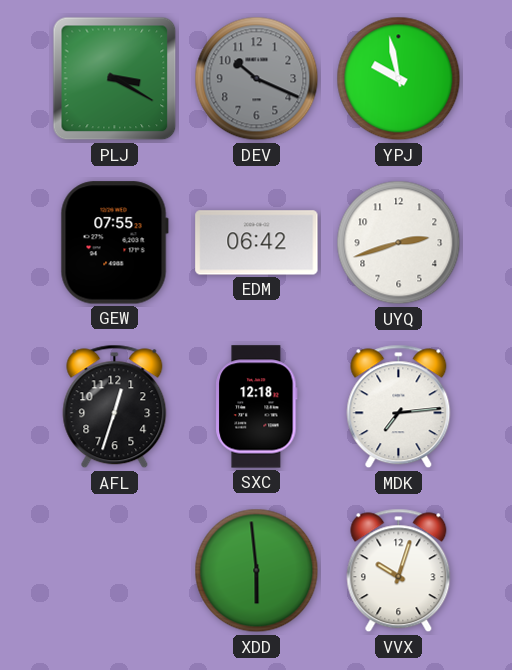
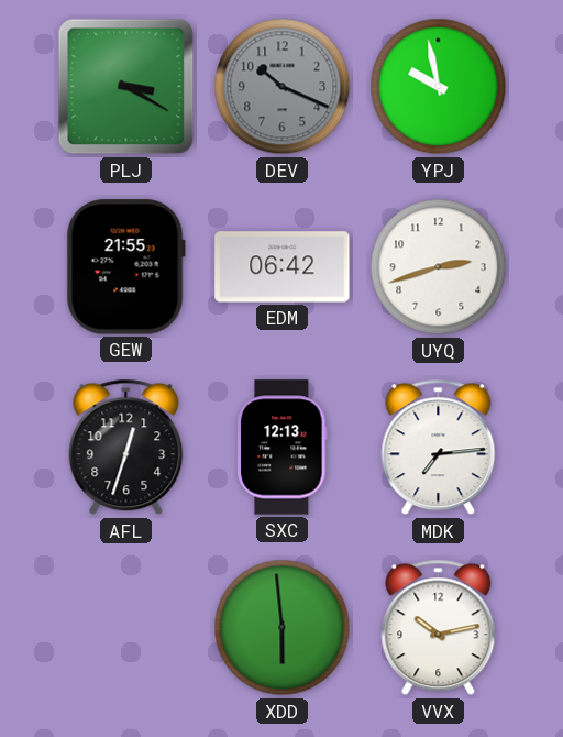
GEW: 07:55 -> 21:55 (125, 267)
SXC: 12:18 -> 12:13 (283, 448)
VVX: 10:03 -> 10:13 (439, 628)
